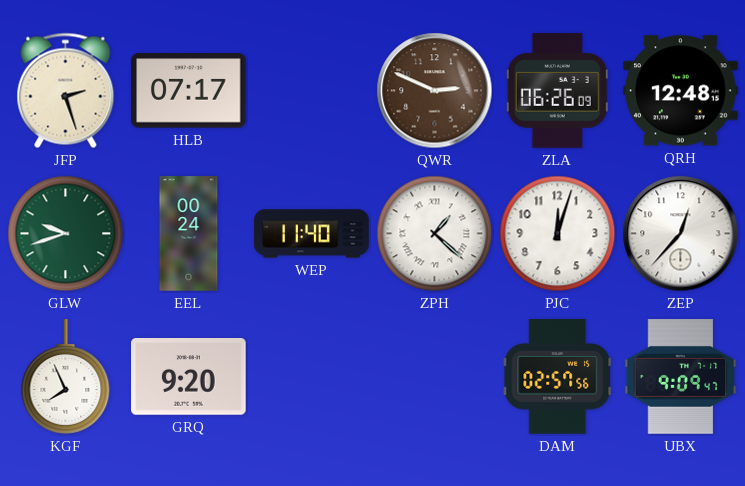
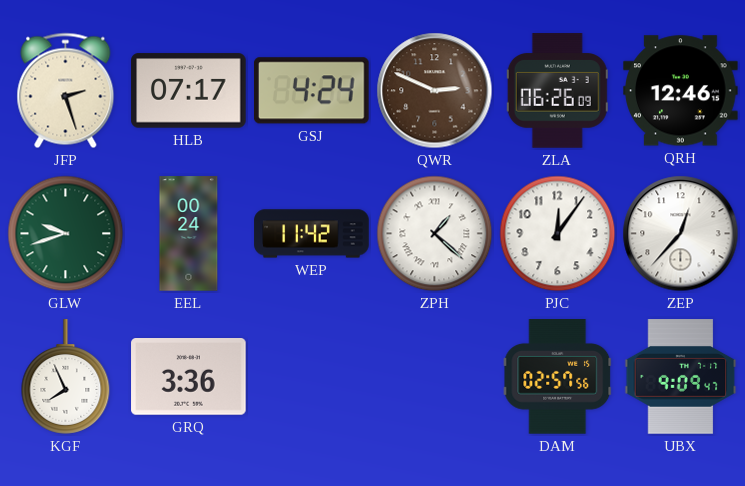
GSJ: none -> 4:24 (312, 91)
QRH: 12:48 -> 12:46 (681, 91)
WEP: 11:40 -> 11:42 (312, 234)
PJC: 12:03 -> 12:06 (558, 234)
GRQ: 9:20 -> 3:36 (189, 377)
